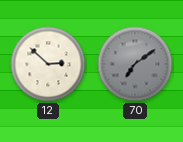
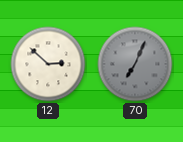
70: 7:09 -> 7:04 (135, 64)
